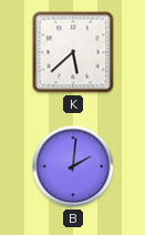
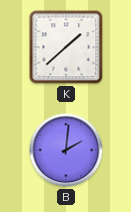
K: 5:38 -> 1:38 (66, 47)
